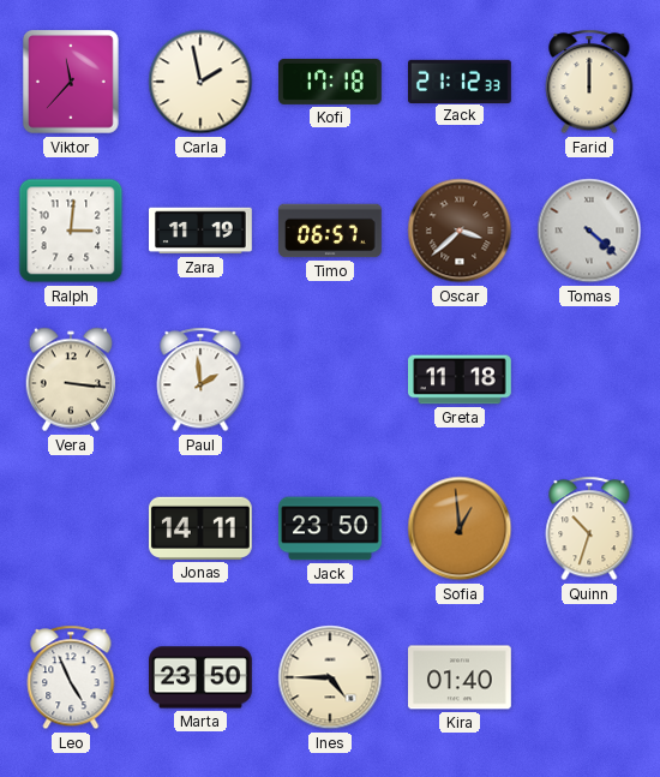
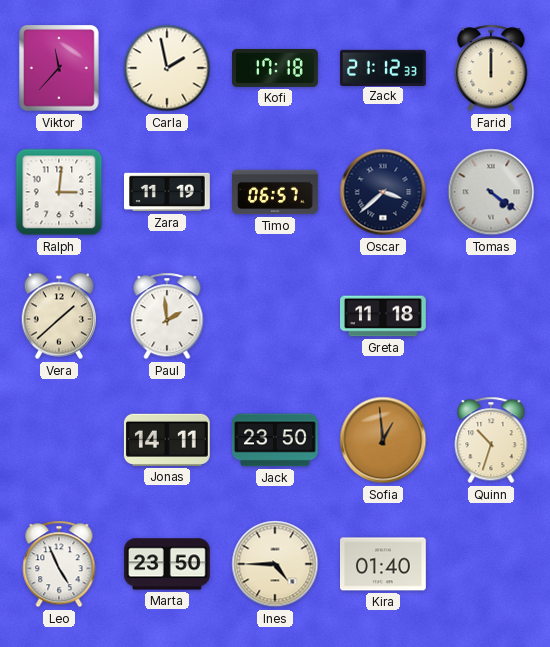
Oscar dial: brown -> navy (383, 192)
Tomas: 4:22 -> 4:21 (491, 192)
Vera: 3:16 -> 1:38 (59, 316)
